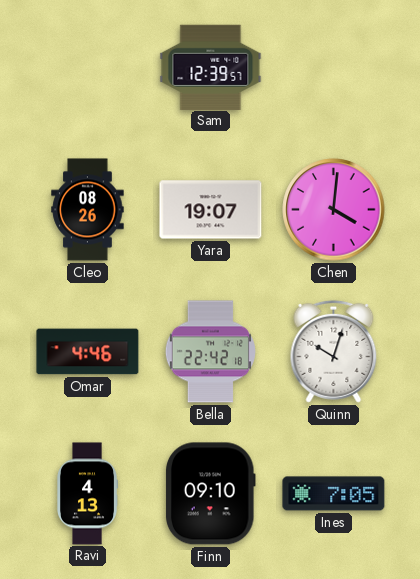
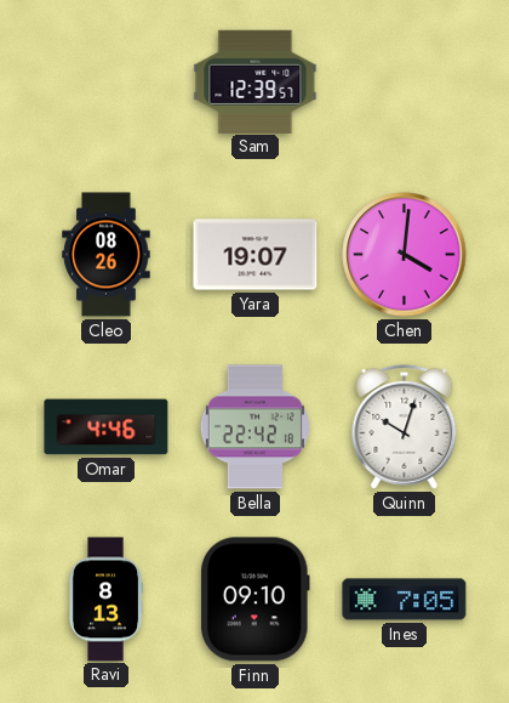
Ravi: 4:13 -> 8:13 (105, 600)
